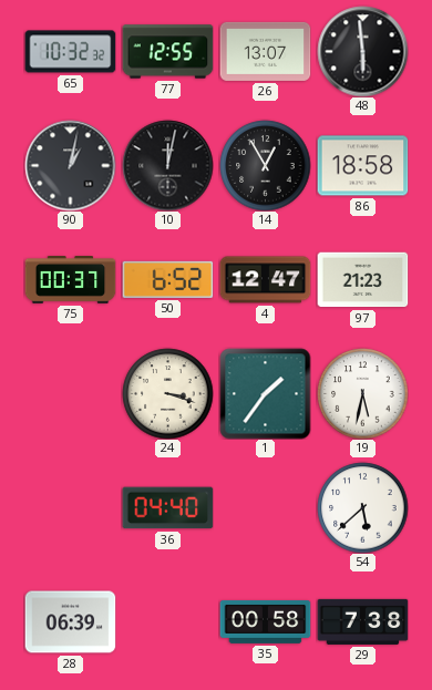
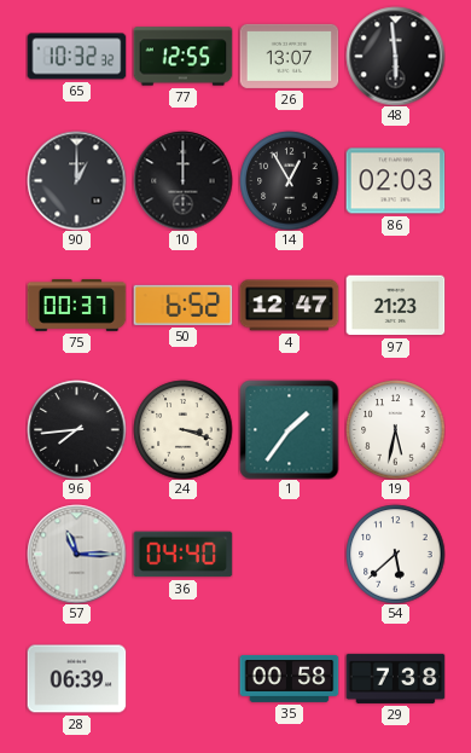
90: 1:02 -> 1:00 (76, 180)
10: 12:02 -> 12:00 (182, 180)
86: 18:58 -> 02:03 (395, 181)
96: none -> 7:44 (76, 429)
57: none -> 11:15 (76, 554)
